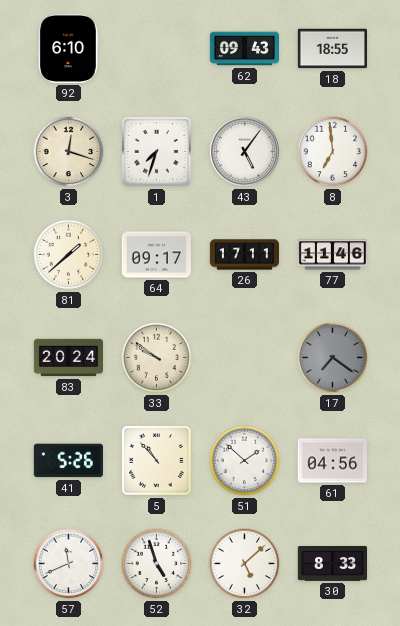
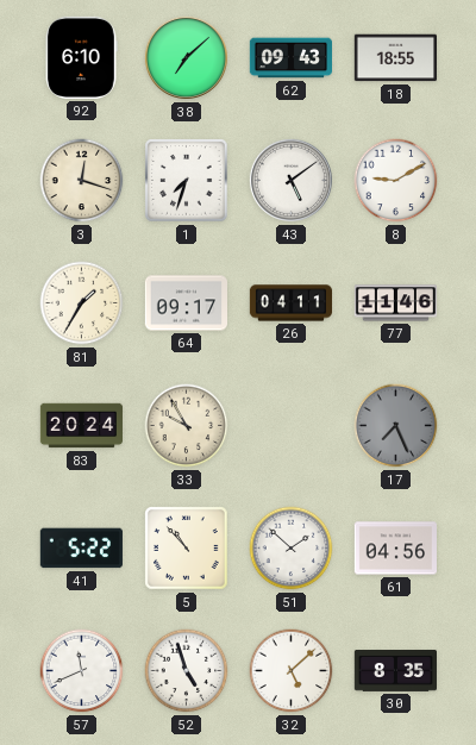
38: none -> 7:08 (186, 57)
43: 5:06 -> 5:09 (290, 180)
8: 6:59 -> 9:10 (396, 181)
81: 1:38 -> 1:35 (82, 303)
26: 17:11 -> 04:11 (292, 303)
33: 9:51 -> 9:55 (187, 426)
17: 7:21 -> 7:26 (396, 426)
41: 5:26 -> 5:22 (81, 549)
30: 8:33 -> 8:35 (395, 671)
